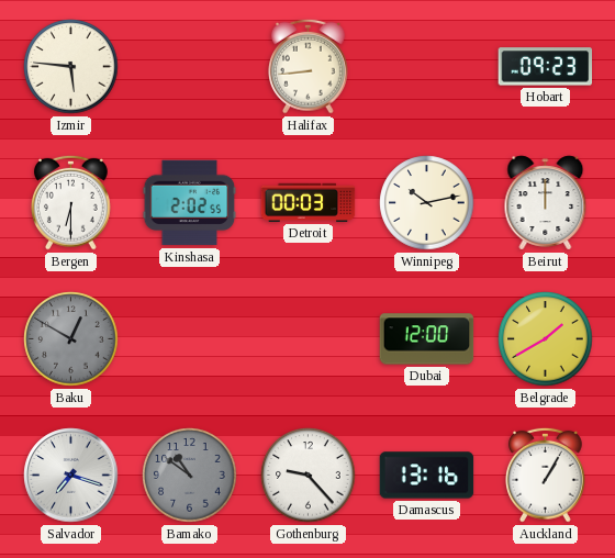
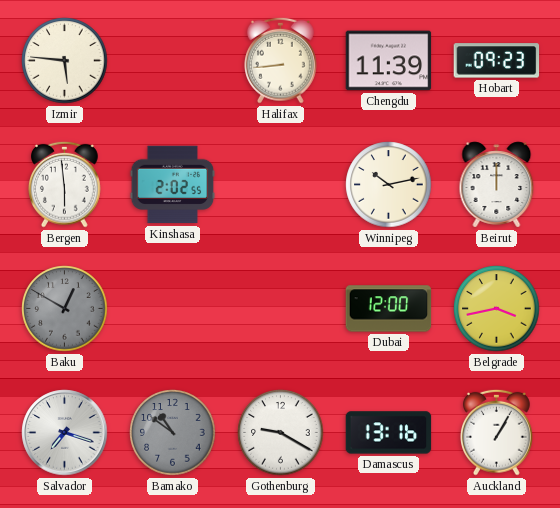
Chengdu: none -> 11:39 (389, 61)
Bergen: 6:30 -> 5:59 (65, 184)
Detroit: 00:03 -> none (309, 202)
Belgrade: 1:40 -> 3:43 (497, 309)
Gothenburg: 9:23 -> 9:20 (281, 433)
